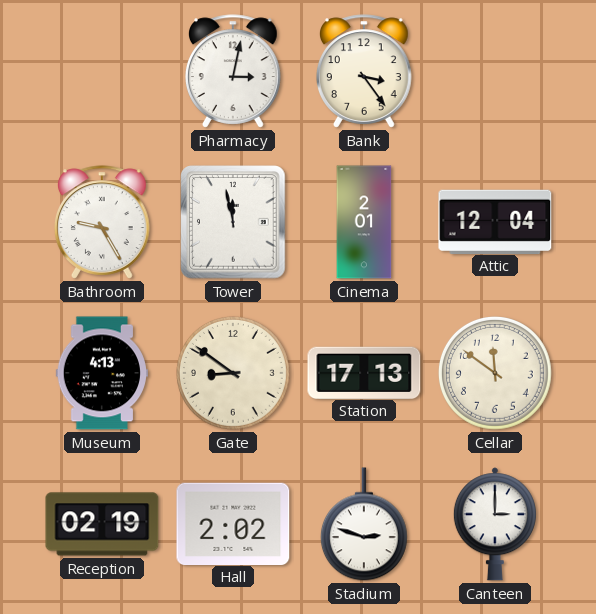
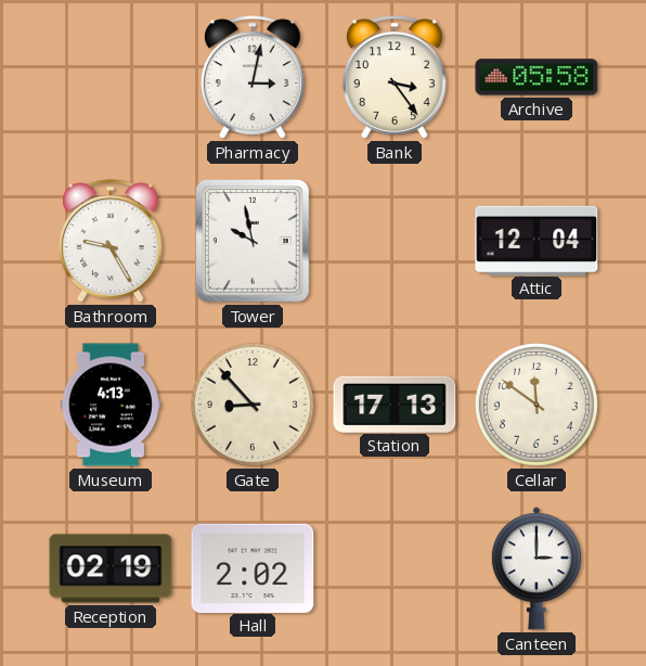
Archive: none -> 05:58 (537, 77)
Tower: 11:58 -> 9:58 (253, 241)
Cinema: 2:01 -> none (364, 222)
Gate: 8:51 -> 8:53 (253, 405)
Stadium: 2:48 -> none (364, 524)
